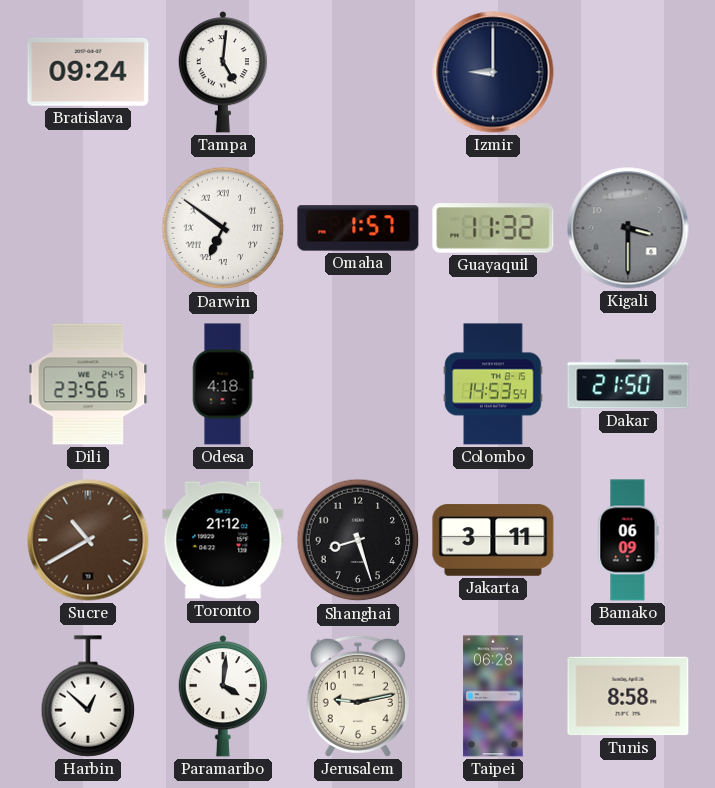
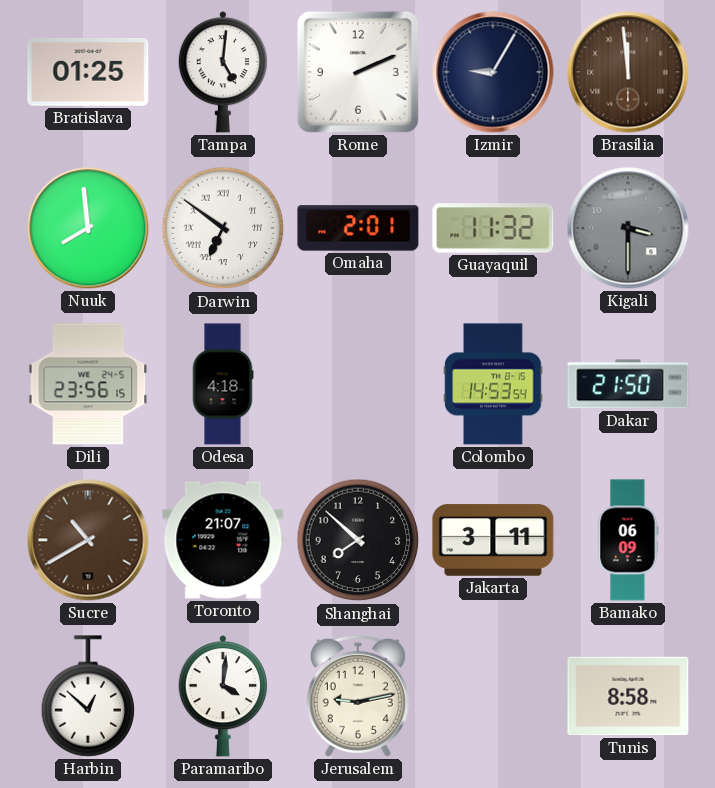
Bratislava: 09:24 -> 01:25 (88, 72)
Rome: none -> 2:11 (358, 72)
Izmir: 9:00 -> 9:05 (493, 72)
Brasilia: none -> 11:59 (628, 72)
Nuuk: none -> 7:59 (88, 228)
Omaha: 1:57 -> 2:01 (358, 228)
Toronto: 21:12 -> 21:07 (223, 540)
Shanghai: 8:27 -> 7:52 (358, 540)
Taipei: 06:28 -> none (493, 696)
